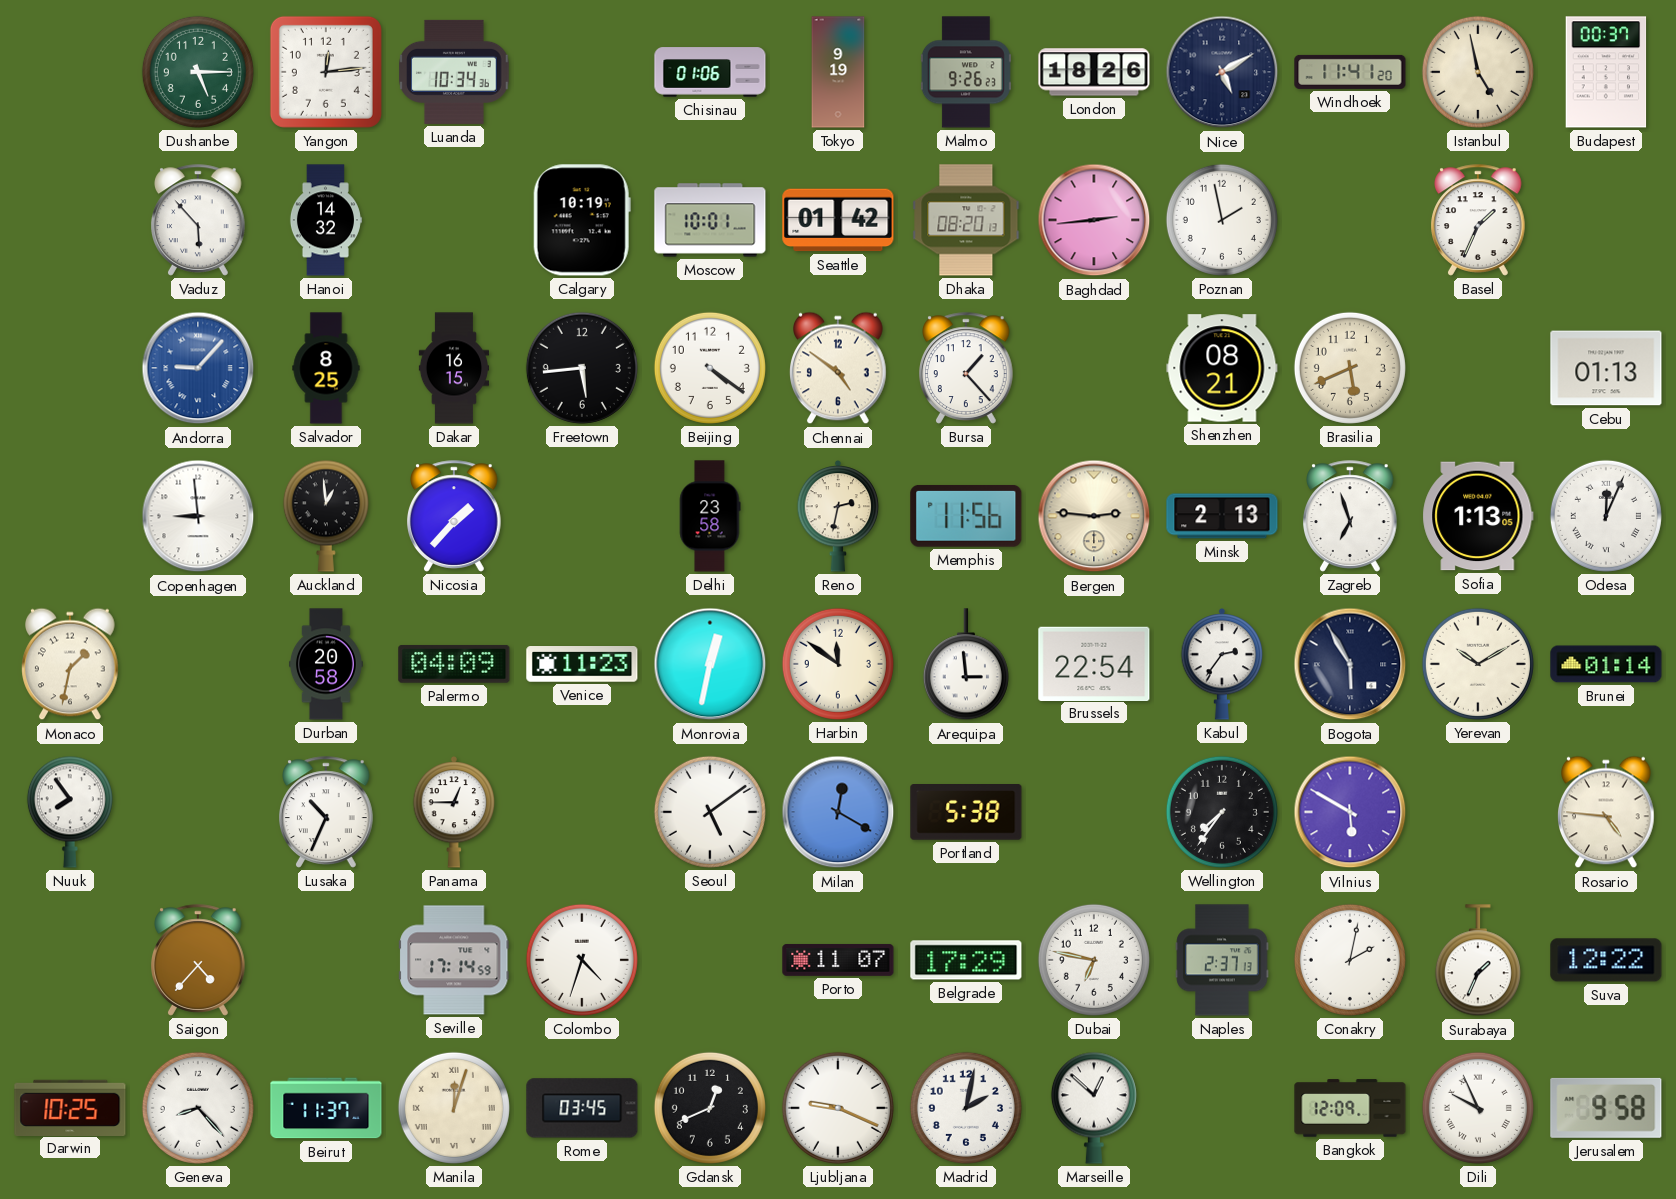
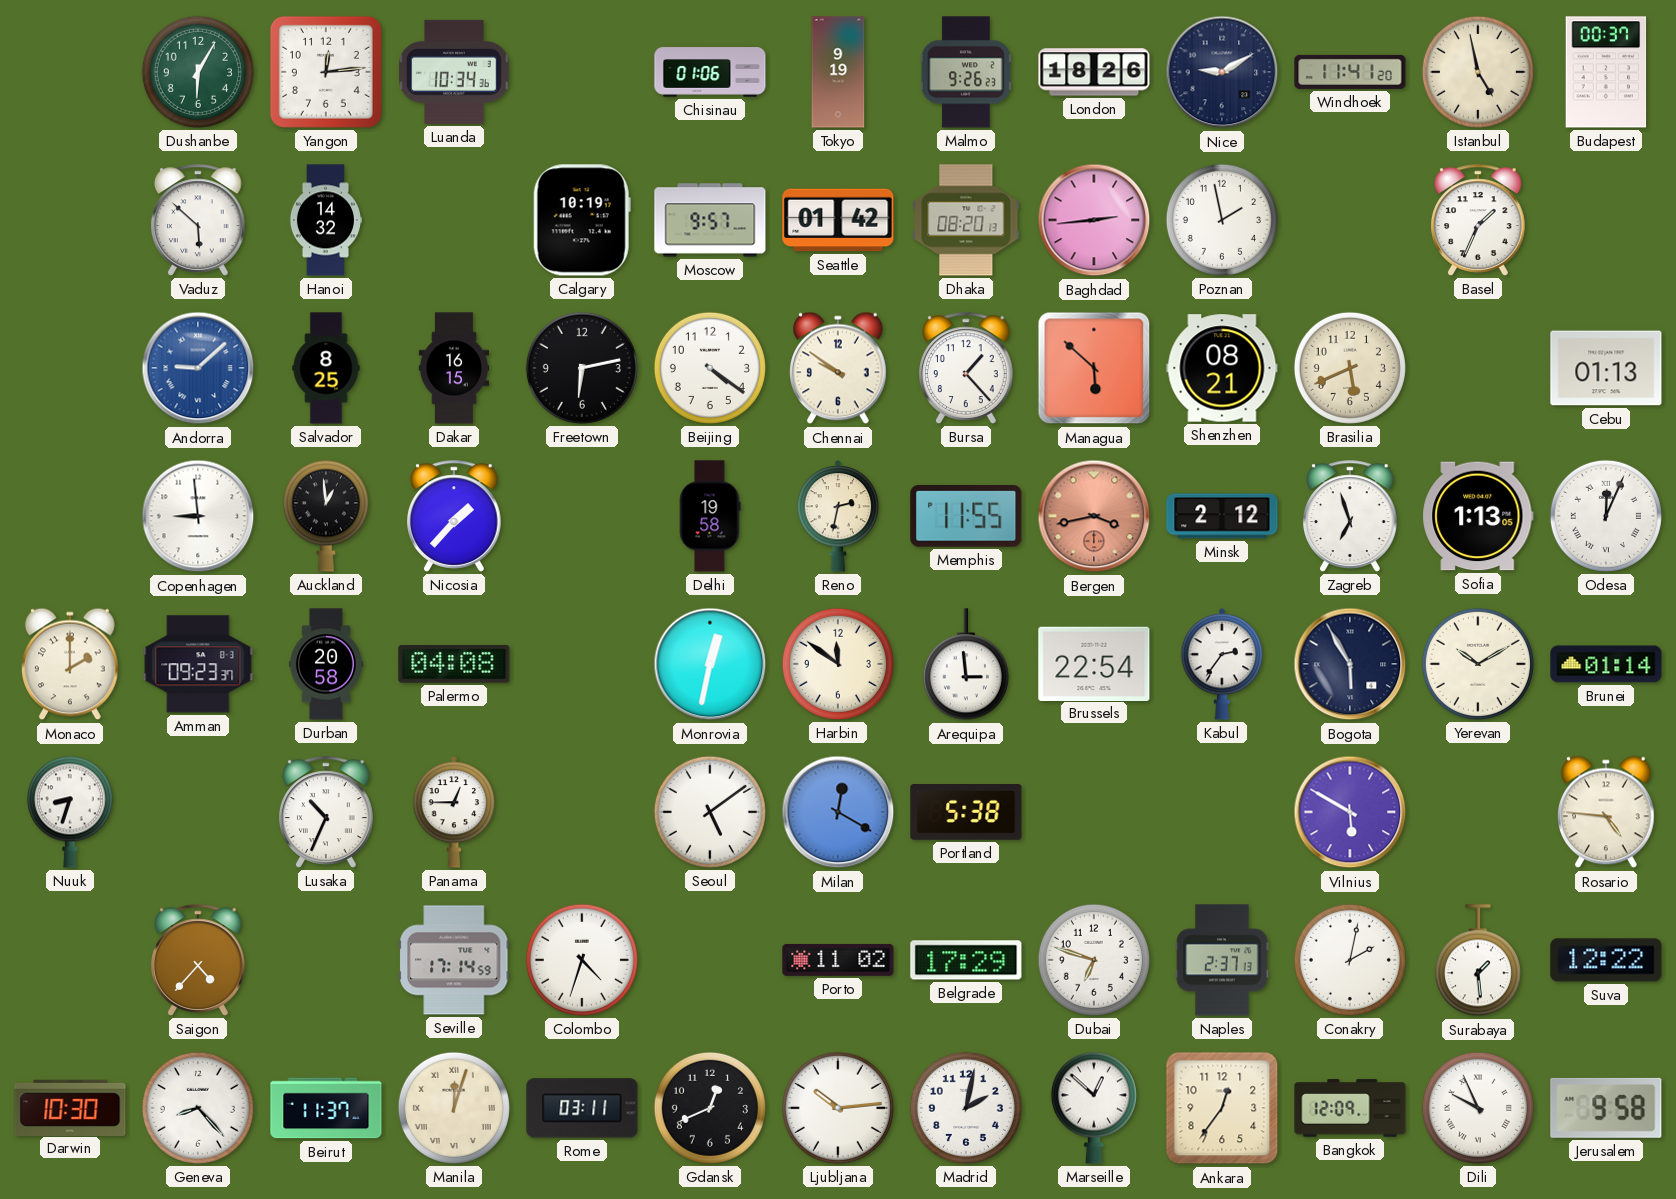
Dushanbe: 5:15 -> 6:05 (198, 72)
Nice: 5:10 -> 9:10 (1222, 72)
Vaduz: 5:53 -> 5:52 (199, 220)
Moscow: 10:01 -> 9:57 (710, 220)
Andorra: 9:07 -> 9:08 (198, 368)
Freetown: 5:44 -> 6:13 (582, 368)
Chennai: 4:51 -> 9:51 (839, 368)
Managua: none -> 5:52 (1094, 368)
Delhi: 23:58 -> 19:58 (710, 516)
Memphis: 11:56 -> 11:55 (966, 516)
Bergen: 2:46 -> 3:43 (1094, 516)
Bergen dial: cream -> salmon (1094, 516)
Minsk: 2:13 -> 2:12 (1222, 516)
Monaco: 1:32 -> 2:00 (71, 664)
Amman: none -> 09:23 (198, 664)
Palermo: 04:09 -> 04:08 (454, 664)
Venice: 11:23 -> none (582, 665)
Nuuk: 7:54 -> 8:33 (70, 812)
Wellington: 7:36 -> none (1222, 812)
Porto: 11:07 -> 11:02 (838, 960)
Dubai: 6:47 -> 6:48 (1094, 960)
Surabaya: 1:34 -> 1:29 (1478, 961)
Darwin: 10:25 -> 10:30 (70, 1107)
Rome: 03:45 -> 03:11 (582, 1108)
Ljubljana: 9:19 -> 10:14 (838, 1108)
Ankara: none -> 12:36 (1222, 1108)
